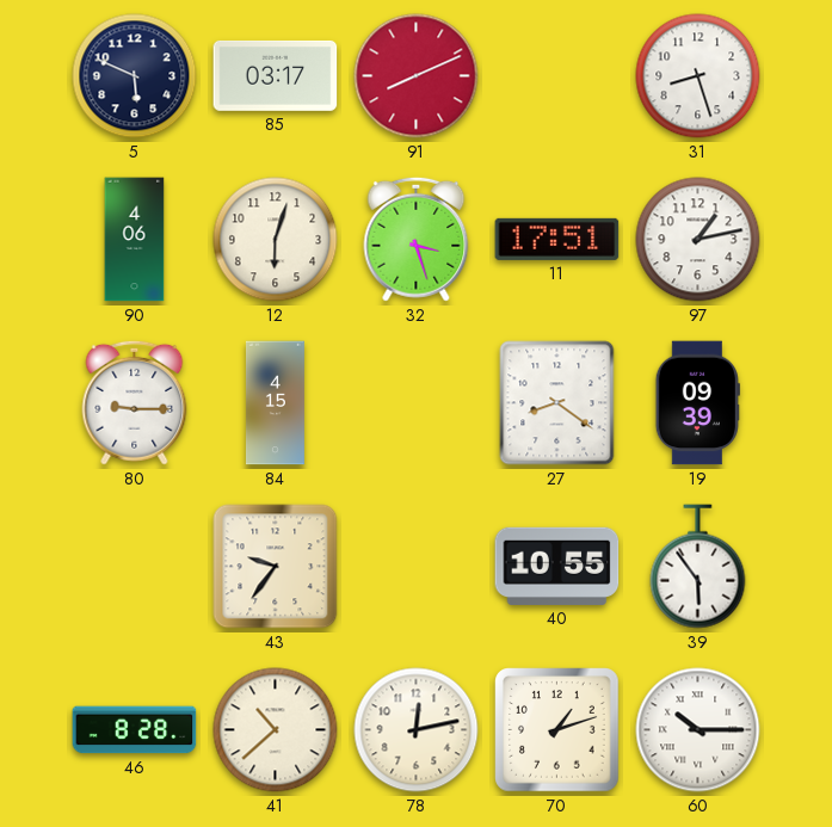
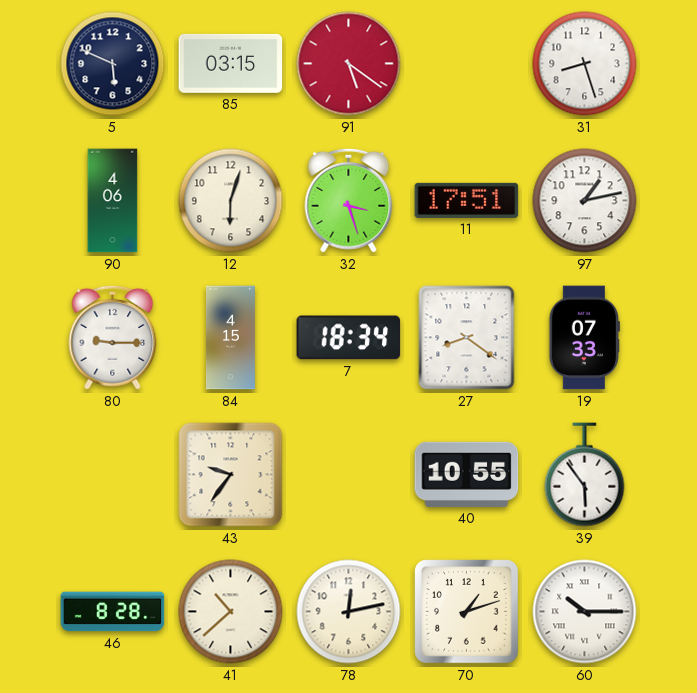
85: 03:17 -> 03:15 (231, 63)
91: 8:11 -> 5:21 (349, 64)
7: none -> 18:34 (349, 338)
19: 09:39 -> 07:33 (584, 338)
